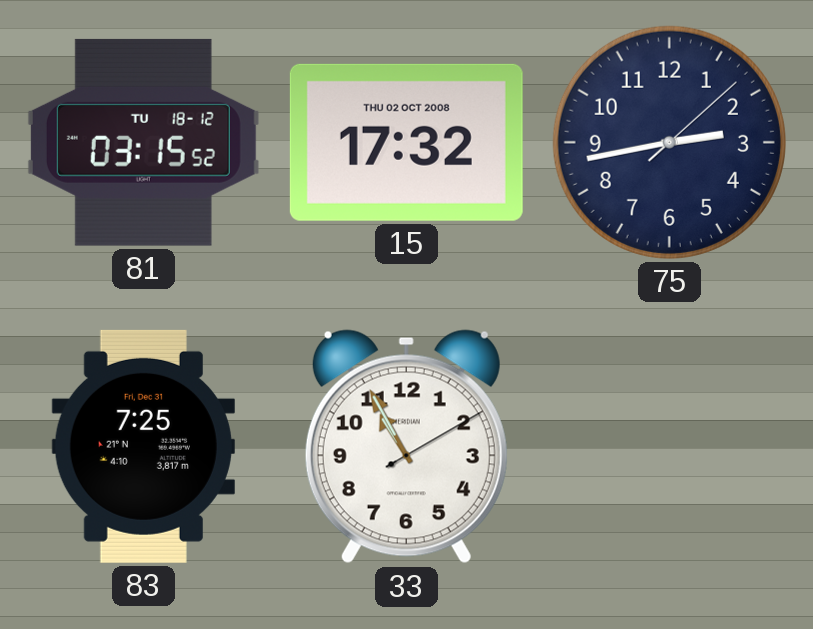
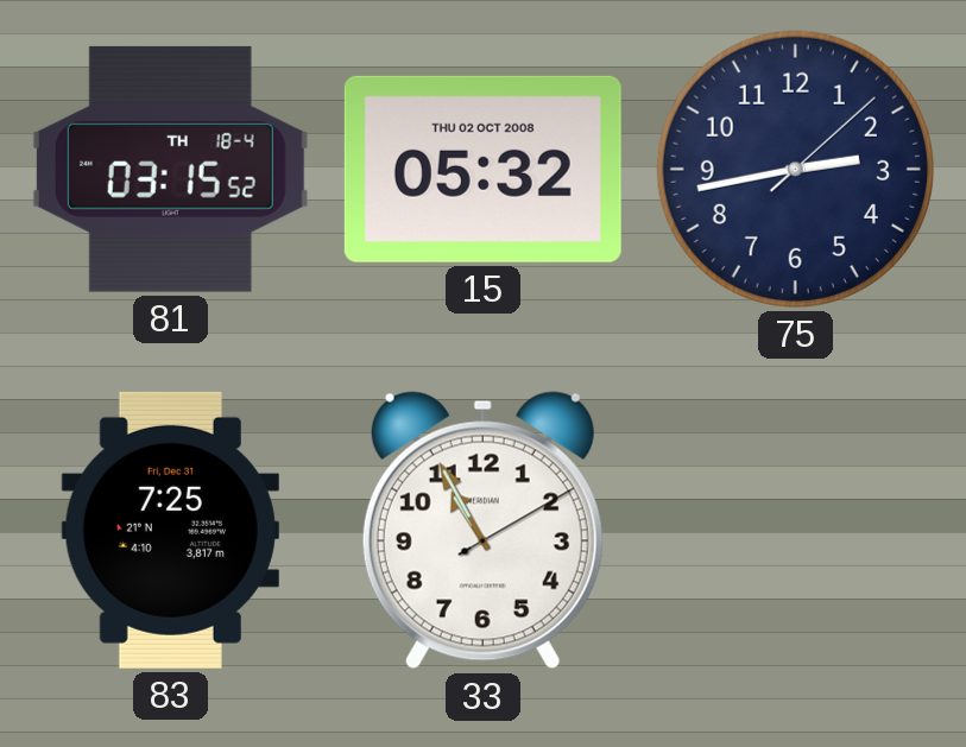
81 date: TU 18-12 -> TH 18-4 (170, 169)
15: 17:32 -> 05:32 (482, 169)
